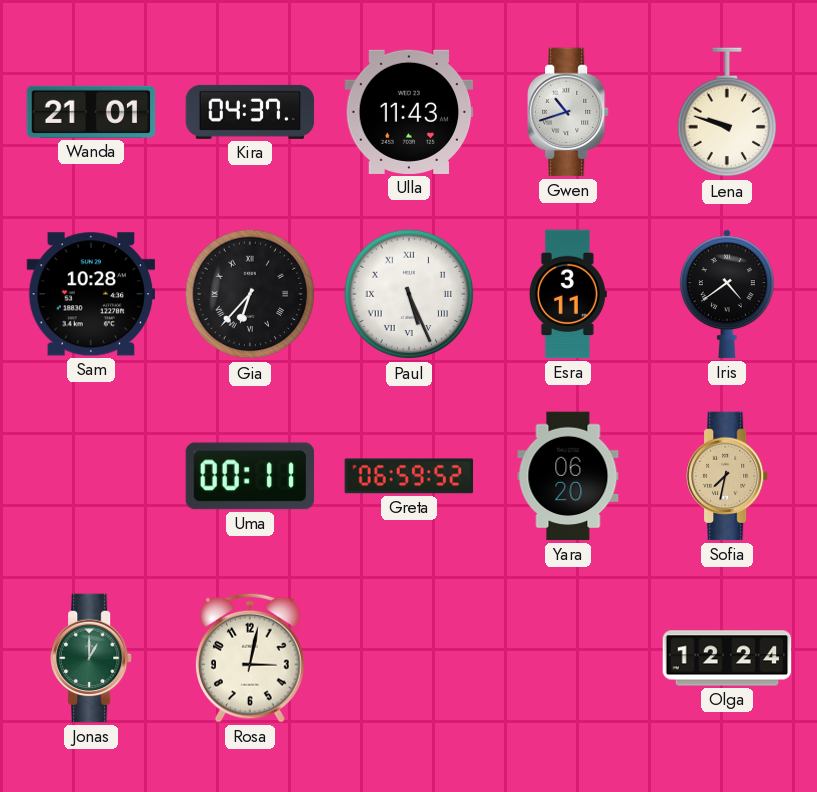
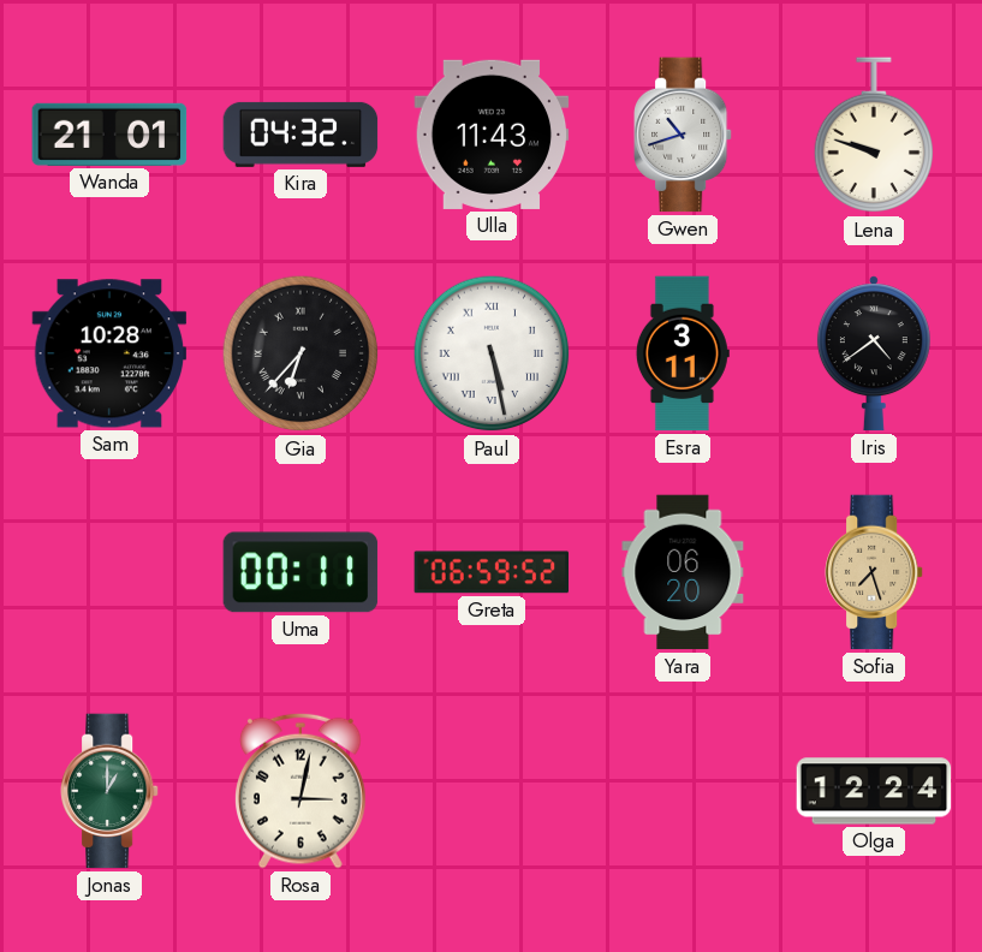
Kira: 04:37 -> 04:32 (300, 135)
Paul: 5:26 -> 5:28 (492, 353)
Sofia: 7:32 -> 7:27 (875, 572)
